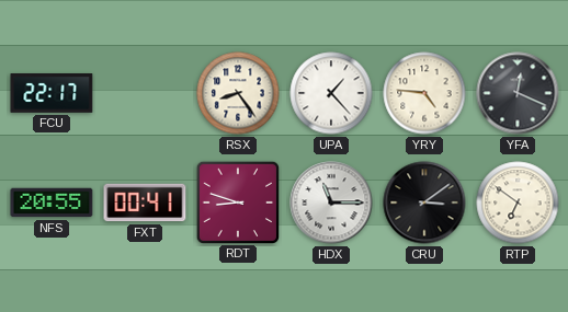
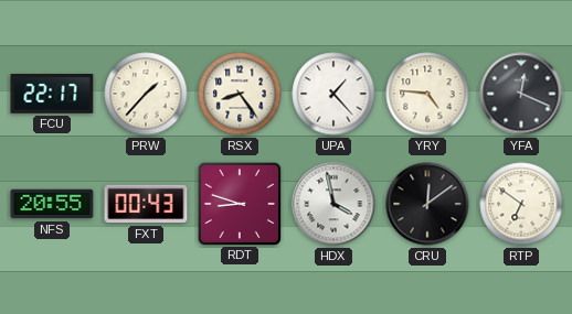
PRW: none -> 1:37 (146, 94)
FXT: 00:41 -> 00:43 (146, 204)
HDX: 11:15 -> 3:58 (333, 204)
CRU: 3:09 -> 12:09 (427, 204)
